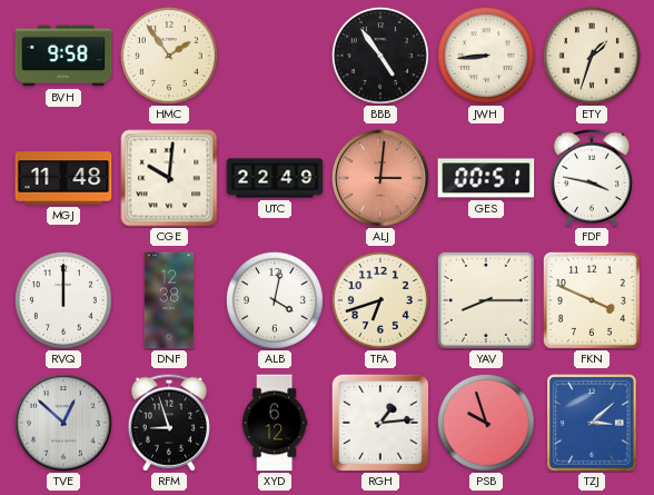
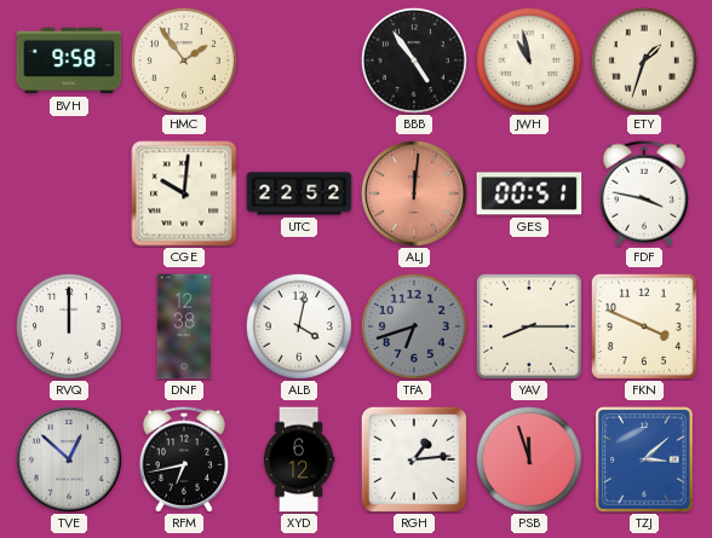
JWH: 8:44 -> 10:58 (529, 60)
MGJ: 11:48 -> none (63, 178)
UTC: 22:49 -> 22:52 (299, 193)
ALJ: 3:01 -> 12:01 (414, 193)
TFA dial: cream -> grey (414, 326)
RFM: 8:57 -> 6:43 (184, 459)
PSB: 9:57 -> 11:57 (529, 459)
